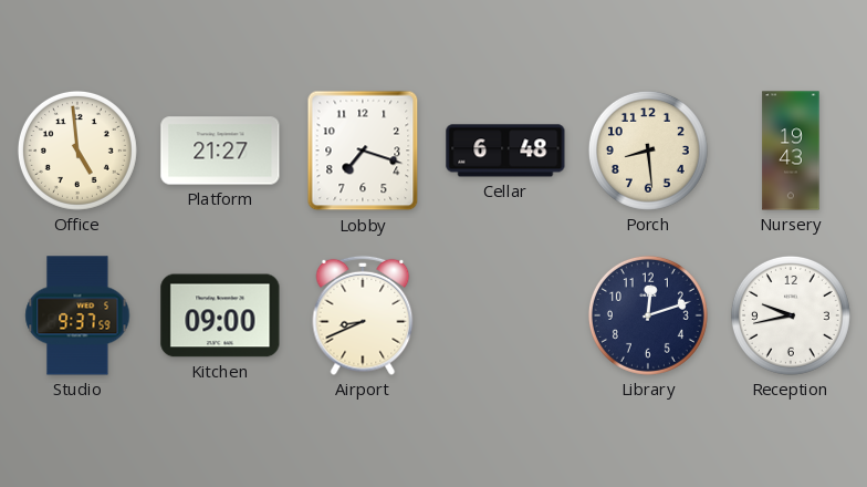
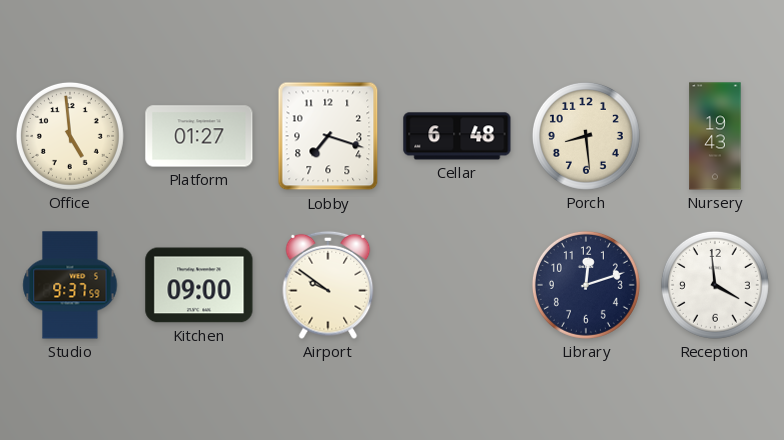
Platform: 21:27 -> 01:27 (199, 136)
Airport: 8:41 -> 9:51 (328, 285)
Reception: 9:43 -> 3:59 (715, 285)
